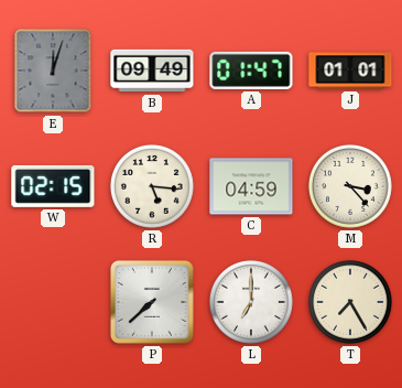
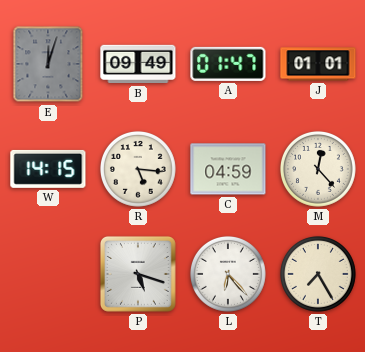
W: 02:15 -> 14:15 (48, 169)
M: 3:23 -> 12:23 (318, 169)
P: 7:38 -> 5:18 (138, 274)
L: 7:00 -> 6:23 (228, 274)
